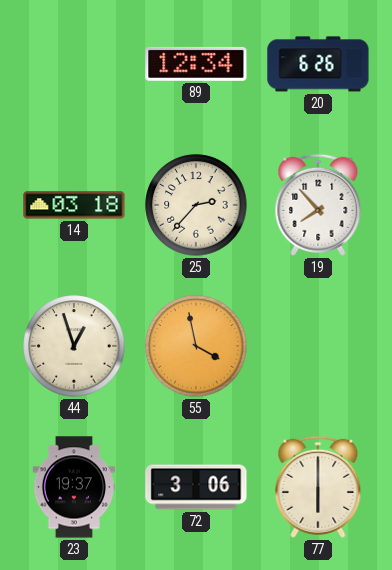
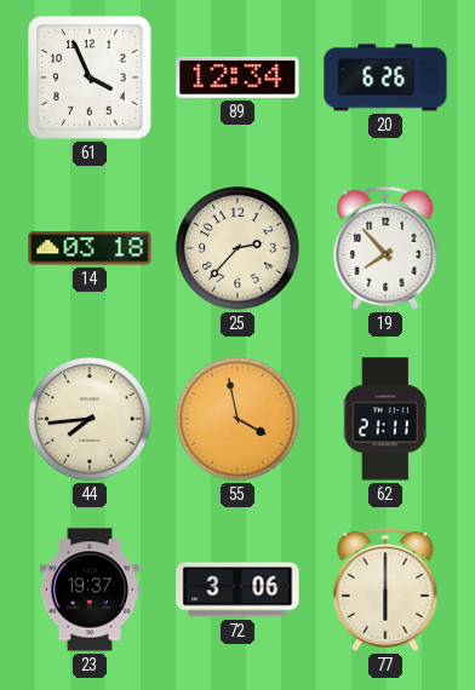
61: none -> 3:56 (91, 79)
44: 12:57 -> 7:44 (90, 419)
62: none -> 21:11 (384, 419)
